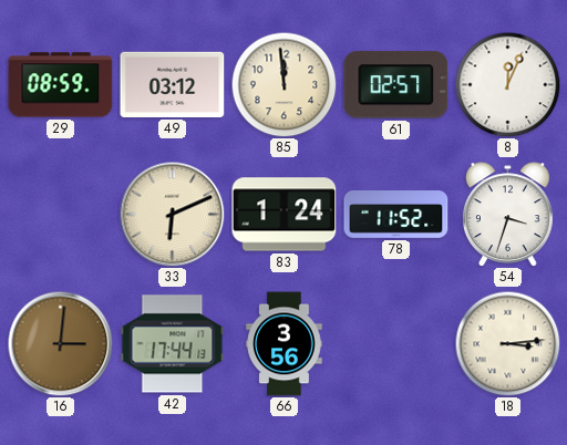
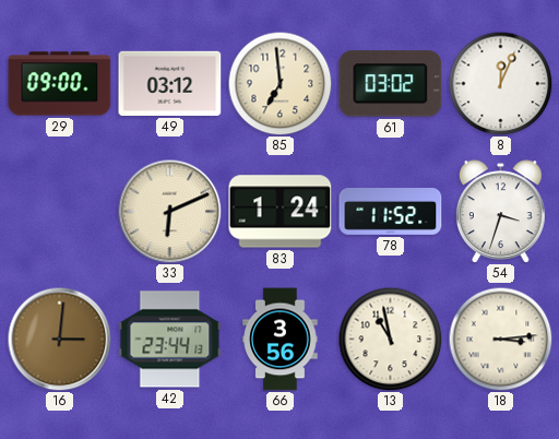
29: 08:59 -> 09:00 (60, 84)
85: 11:59 -> 6:59 (279, 83)
61: 02:57 -> 03:02 (391, 84)
42: 17:44 -> 23:44 (170, 340)
13: none -> 10:58 (390, 339)
